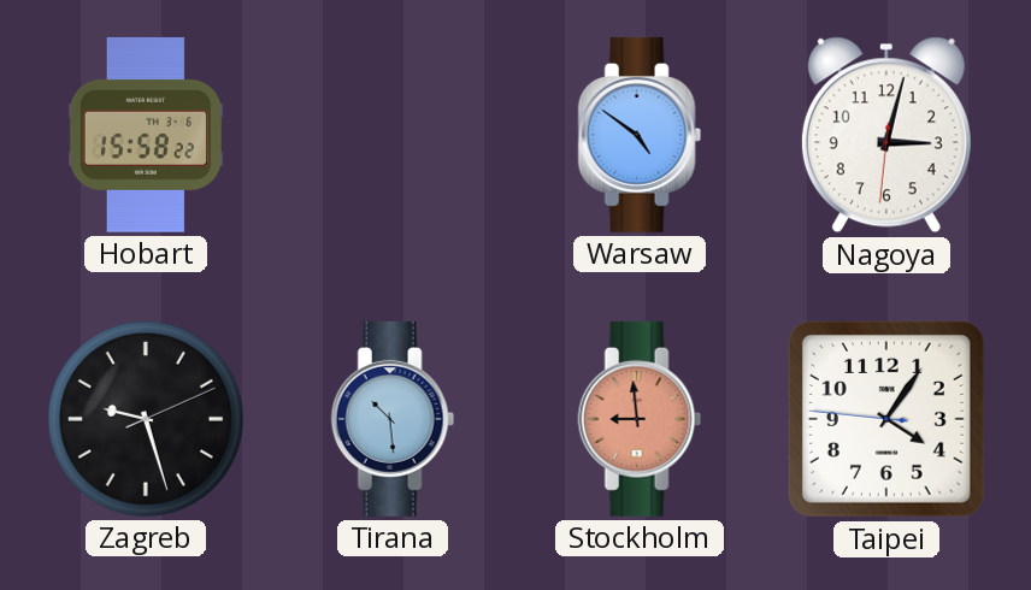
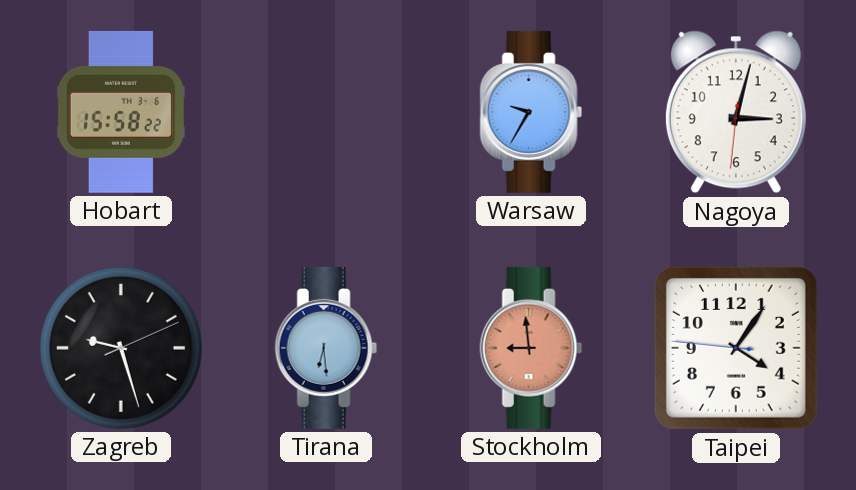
Warsaw: 4:51 -> 9:35 (531, 112)
Tirana: 10:29 -> 6:29 (326, 348)
